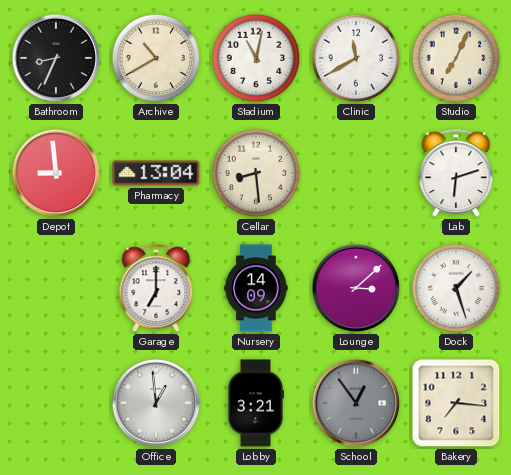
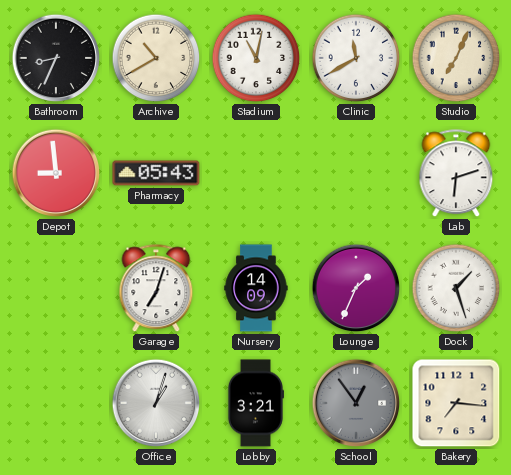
Pharmacy: 13:04 -> 05:43 (156, 173)
Cellar: 8:29 -> none (256, 173)
Garage: 7:00 -> 7:03 (156, 289)
Lounge: 3:08 -> 1:34 (356, 288)
Office: 12:59 -> 1:03 (156, 403)
